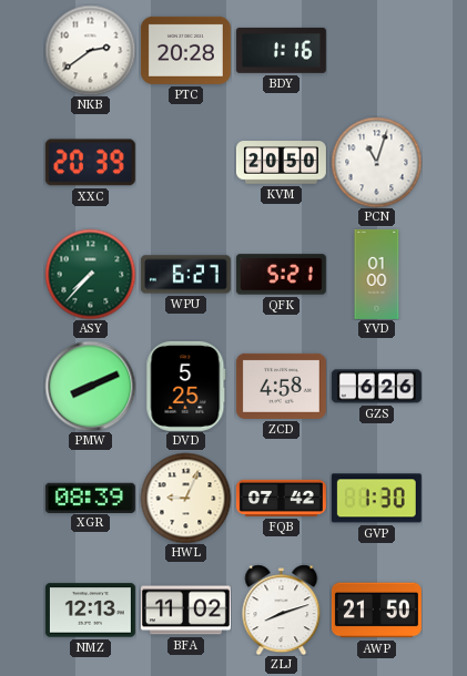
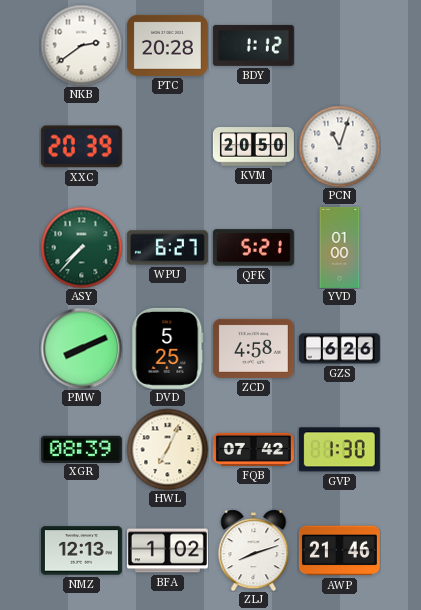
BDY: 1:16 -> 1:12 (253, 45)
HWL: 9:04 -> 7:04 (167, 449)
BFA: 11:02 -> 1:02 (167, 551)
AWP: 21:50 -> 21:46 (339, 551)
